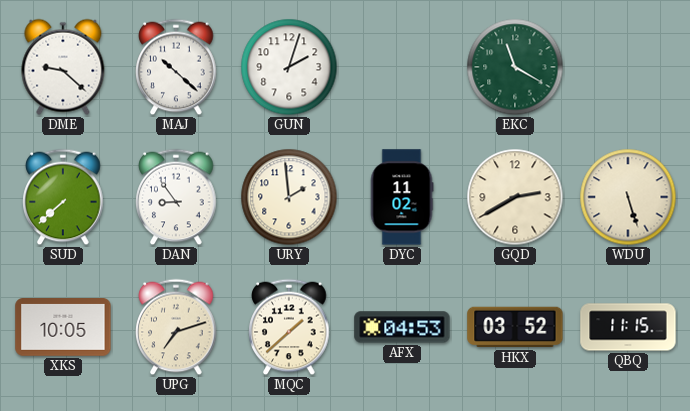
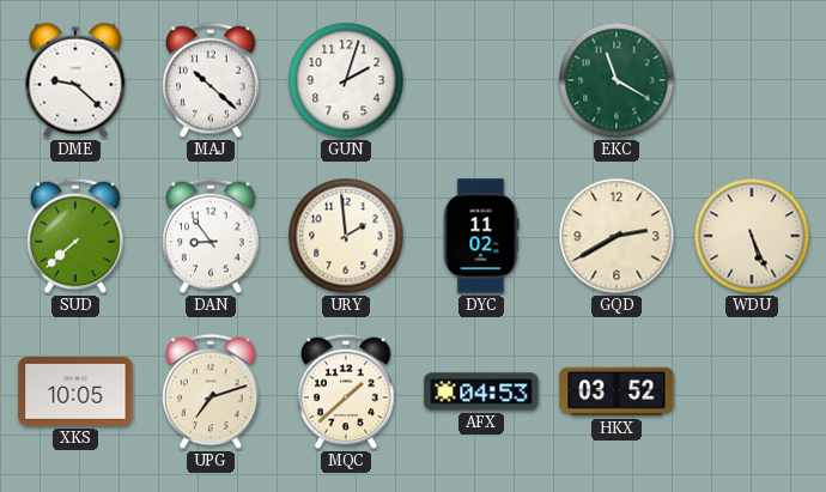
WDU: 5:27 -> 5:26 (752, 236)
QBQ: 11:15 -> none (628, 327)
